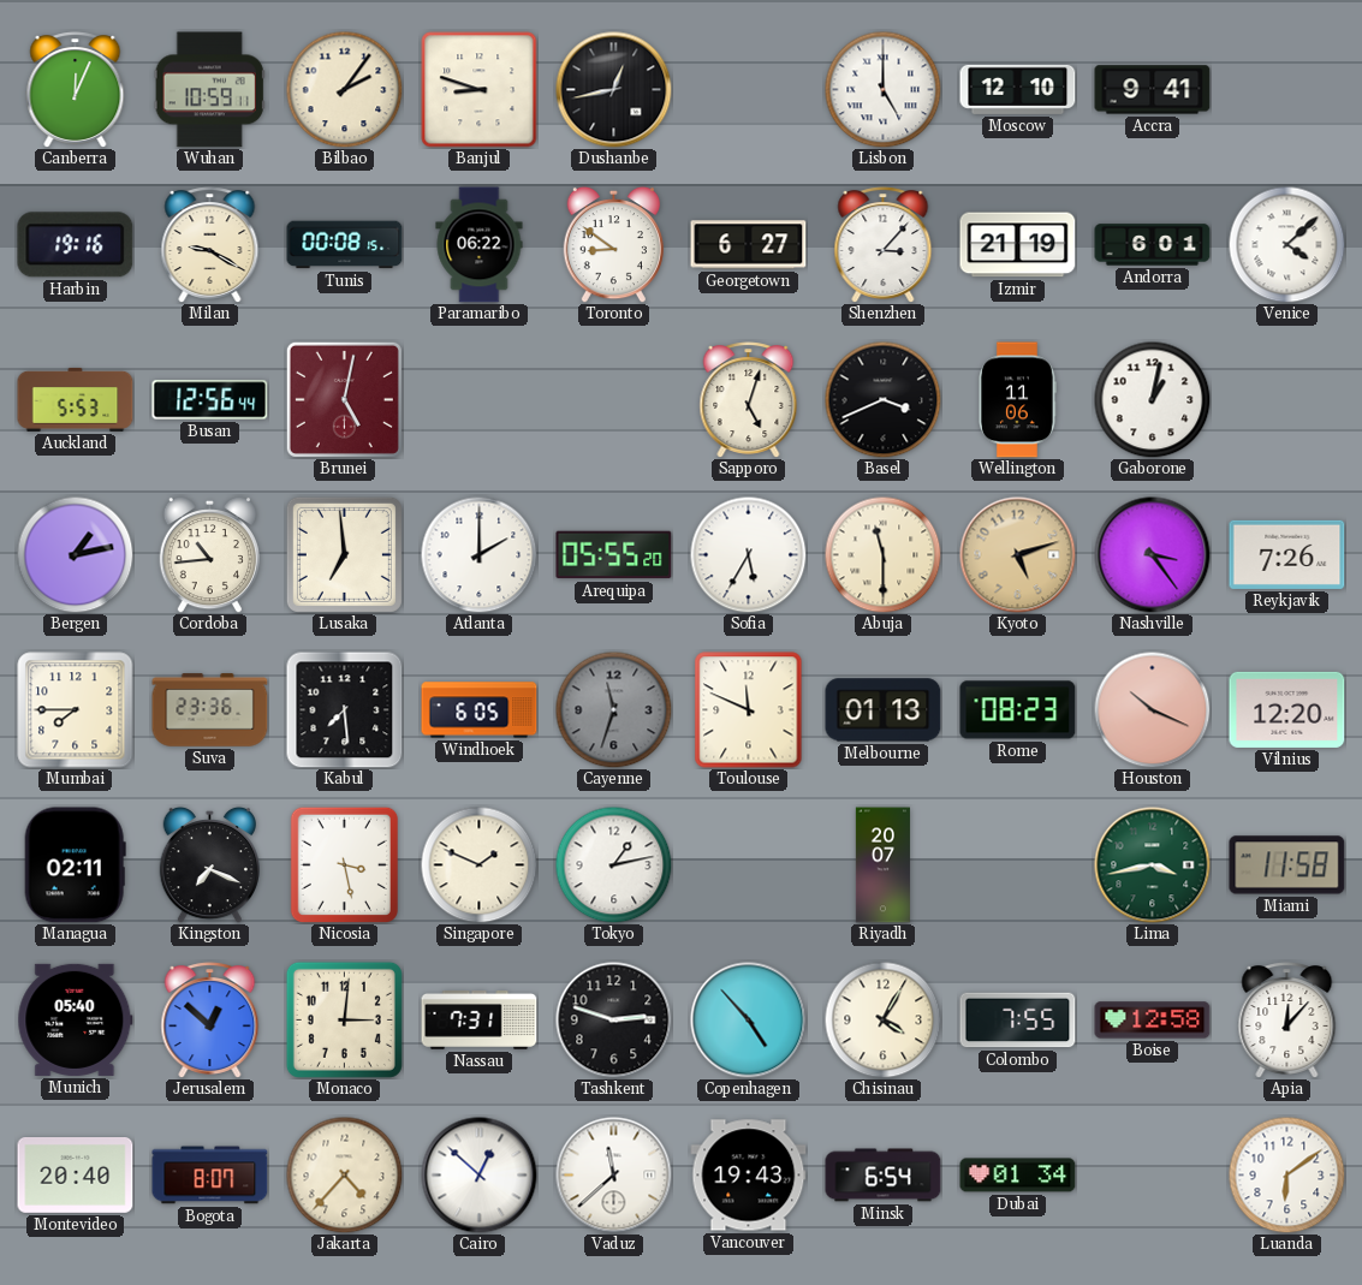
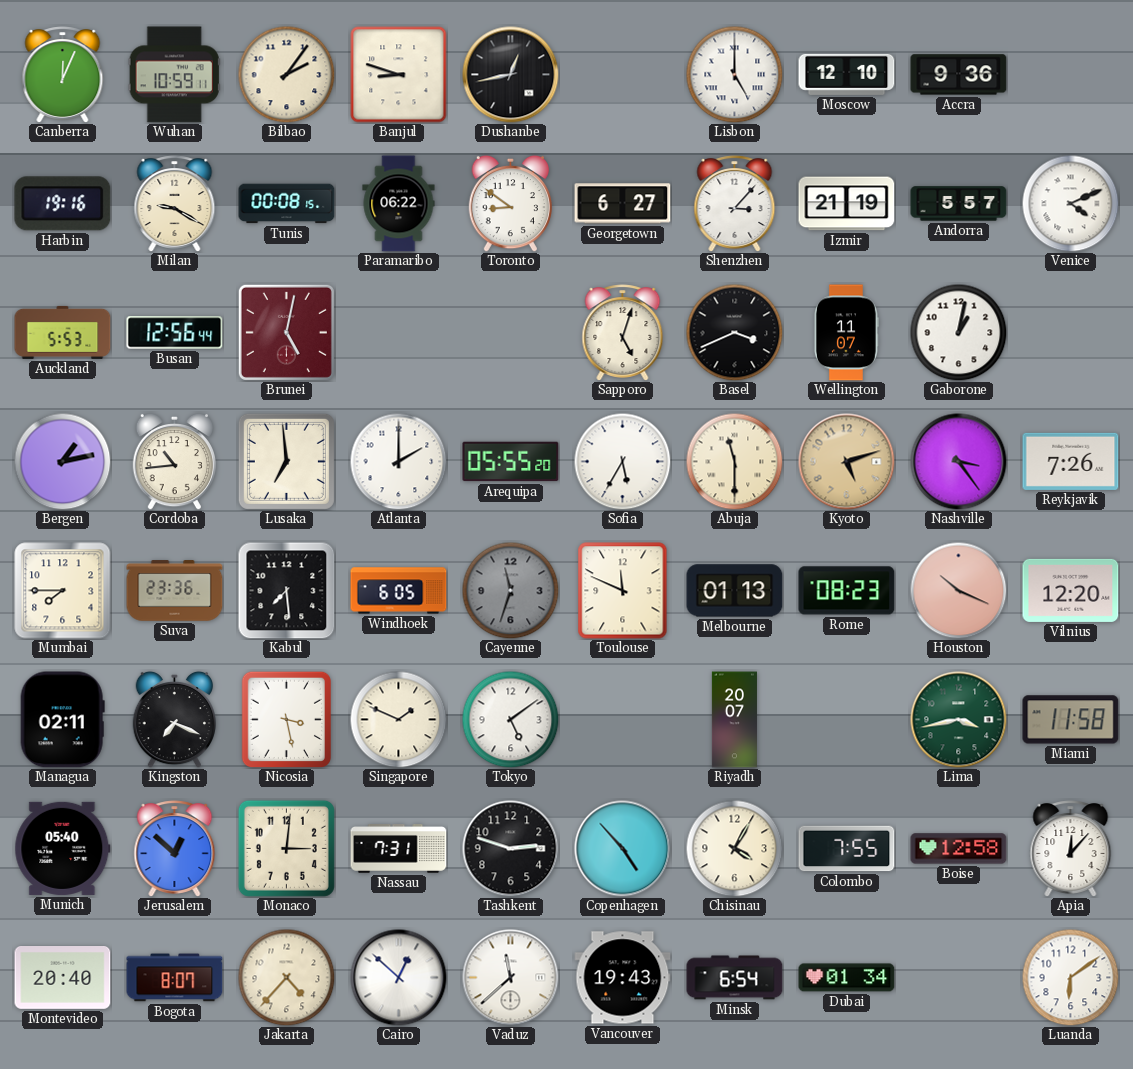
Accra: 9:41 -> 9:36 (959, 75)
Andorra: 6:01 -> 5:57 (959, 204)
Venice: 4:08 -> 4:11 (1070, 203)
Wellington: 11:06 -> 11:07 (846, 333)
Tokyo: 1:13 -> 5:09 (510, 719)
